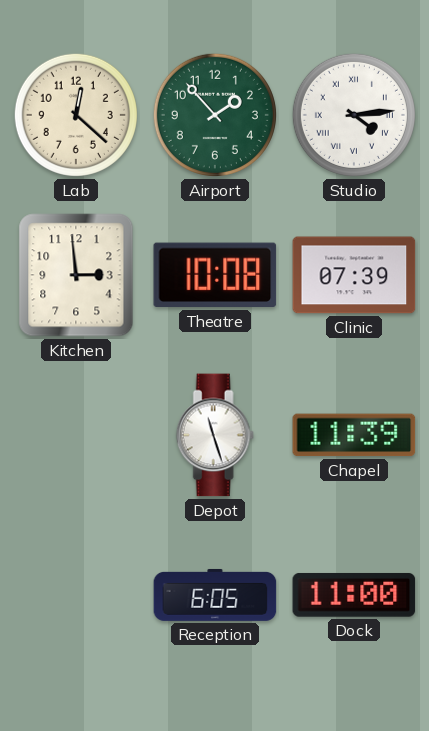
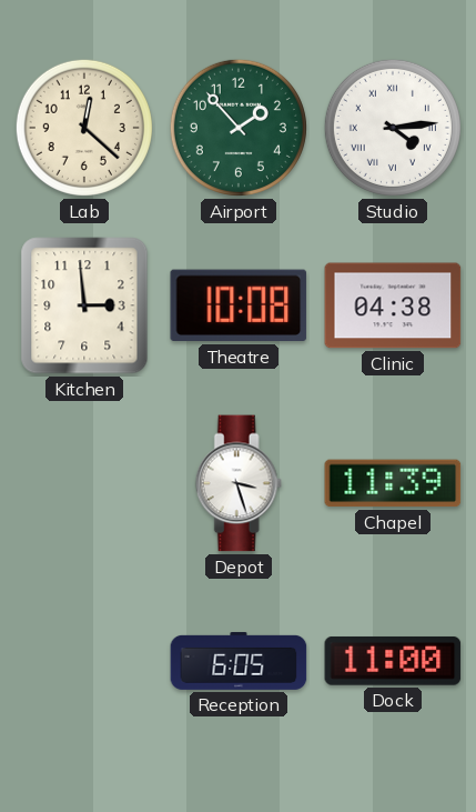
Clinic: 07:39 -> 04:38 (393, 305)
Depot: 11:27 -> 3:27 (239, 483)
